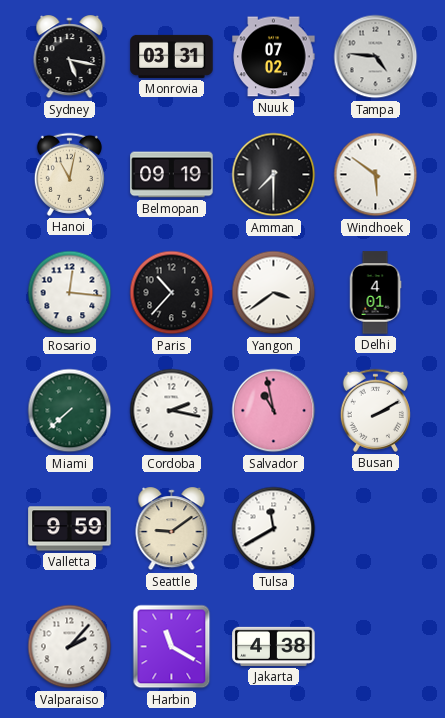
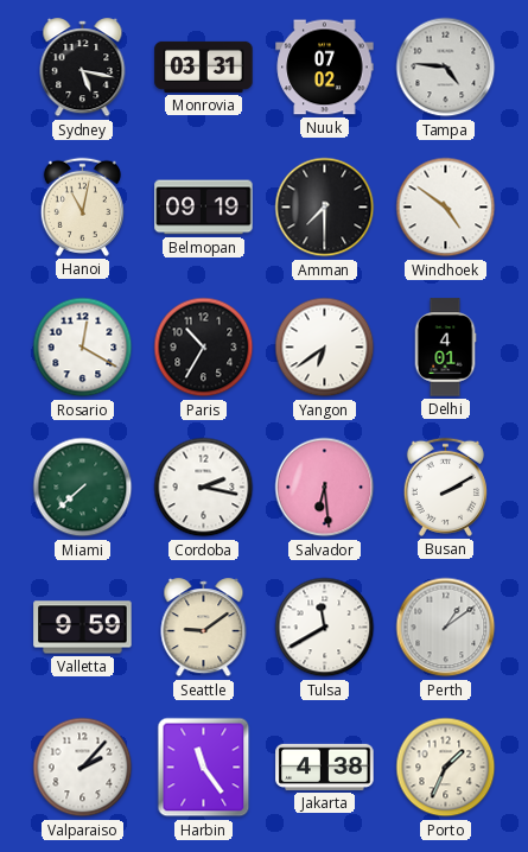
Windhoek: 5:51 -> 4:51 (446, 208)
Rosario: 12:16 -> 12:20 (83, 348)
Paris: 10:37 -> 10:35 (204, 348)
Yangon: 3:39 -> 6:39 (325, 348)
Salvador: 10:58 -> 6:29 (325, 488)
Perth: none -> 1:09 (446, 628)
Harbin: 11:20 -> 11:24 (204, 768)
Porto: none -> 1:34 (446, 768)
